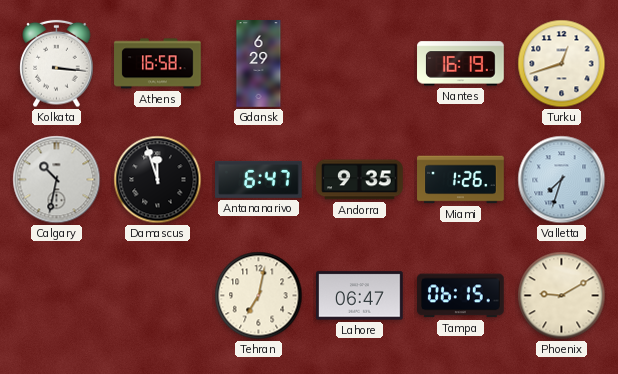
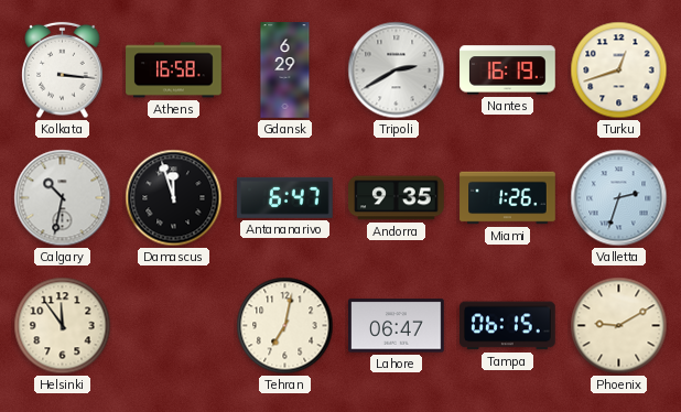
Tripoli: none -> 2:40 (397, 71)
Valletta: 7:33 -> 2:33 (619, 198)
Helsinki: none -> 11:54 (63, 326)
